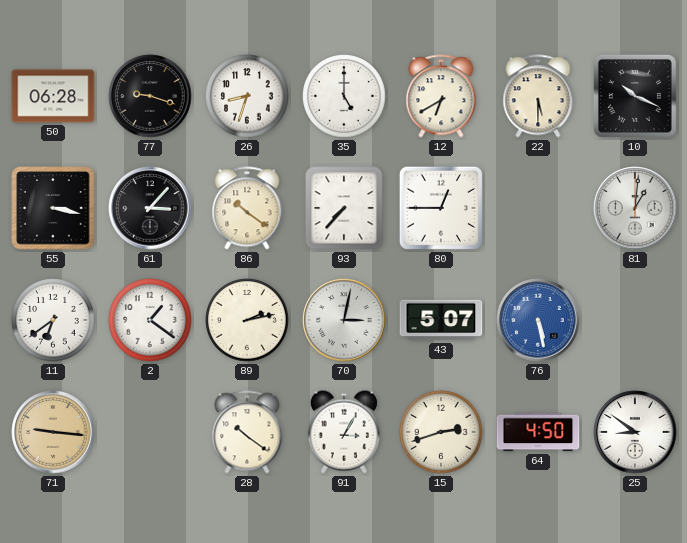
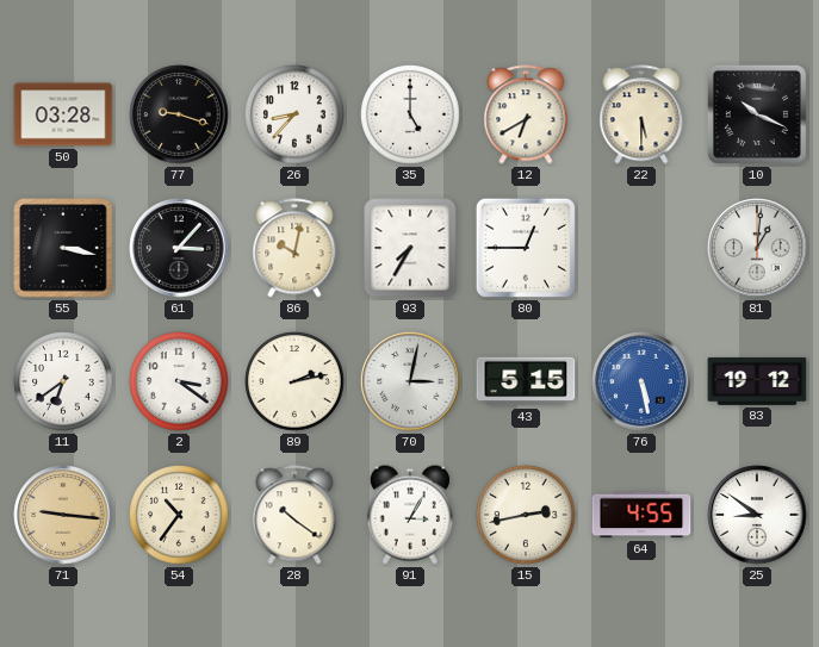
50: 06:28 -> 03:28 (63, 114)
26: 8:33 -> 8:37 (294, 114)
86: 10:21 -> 10:02 (294, 248)
93: 7:37 -> 7:35 (410, 248)
2: 1:21 -> 3:21 (179, 381)
43: 5:07 -> 5:15 (526, 381)
83: none -> 19:12 (757, 381)
54: none -> 10:36 (179, 515)
15: 2:42 -> 2:43 (526, 515)
64: 4:50 -> 4:55 (641, 515)
